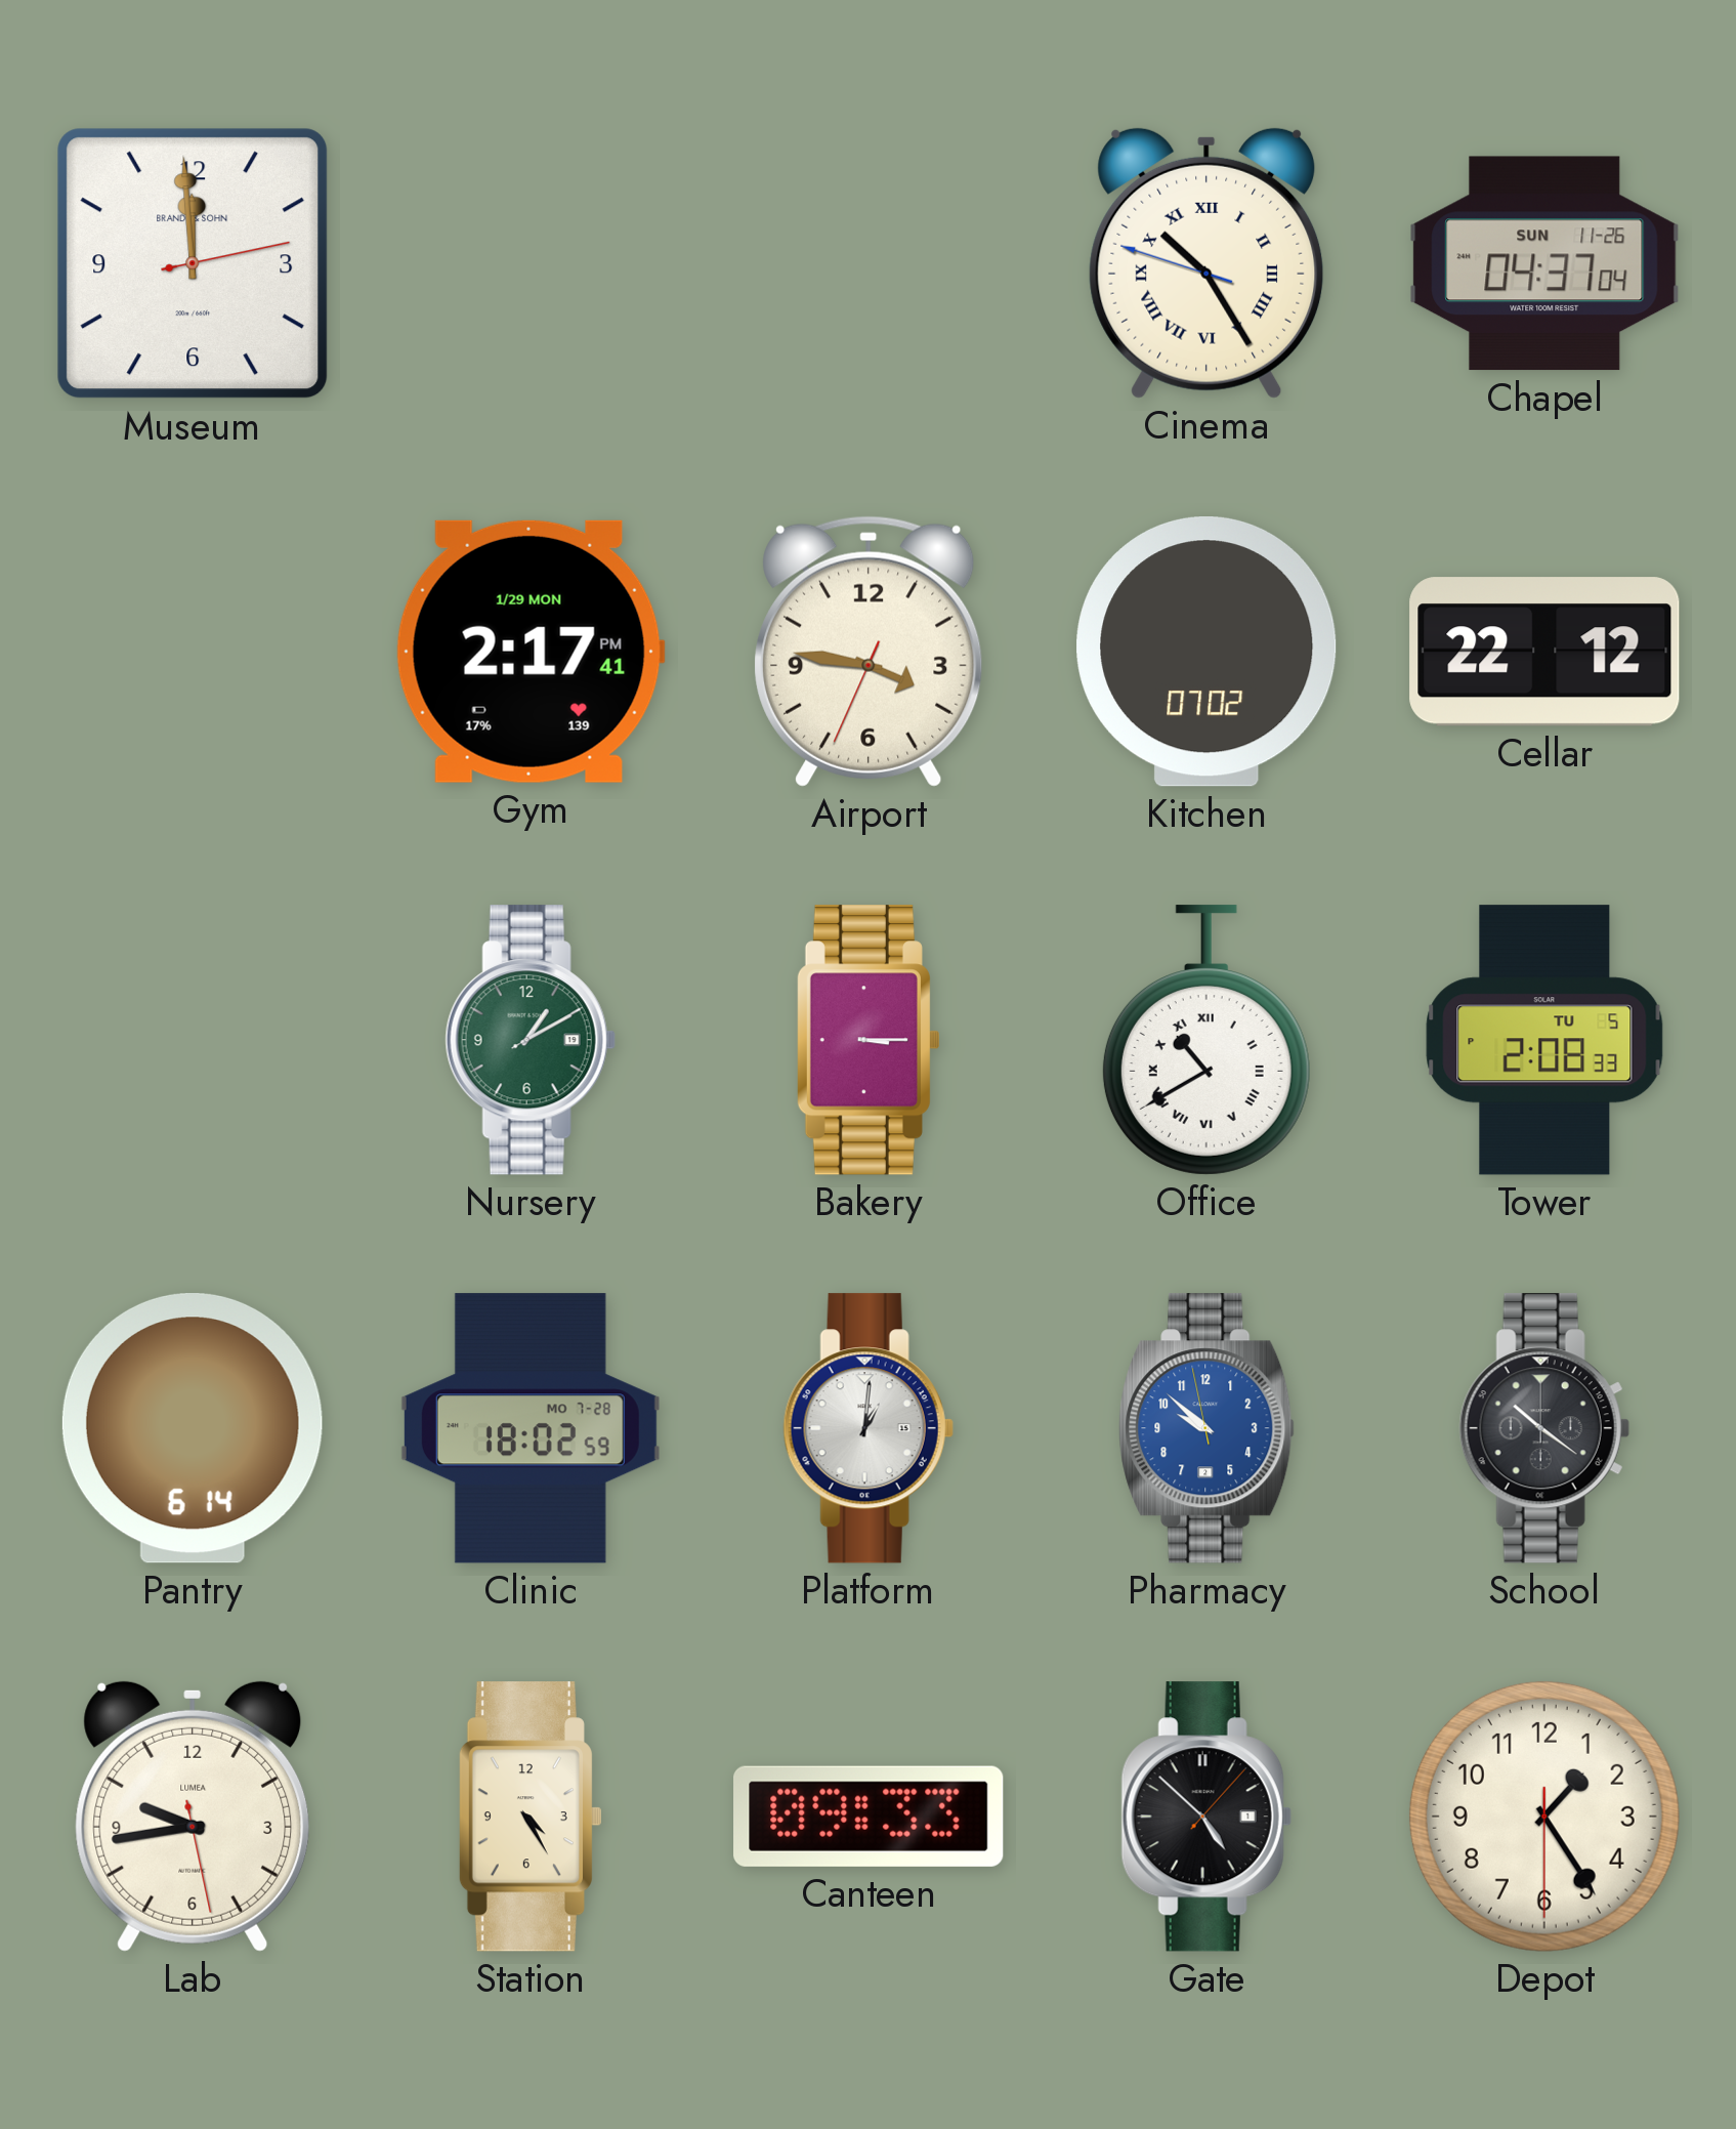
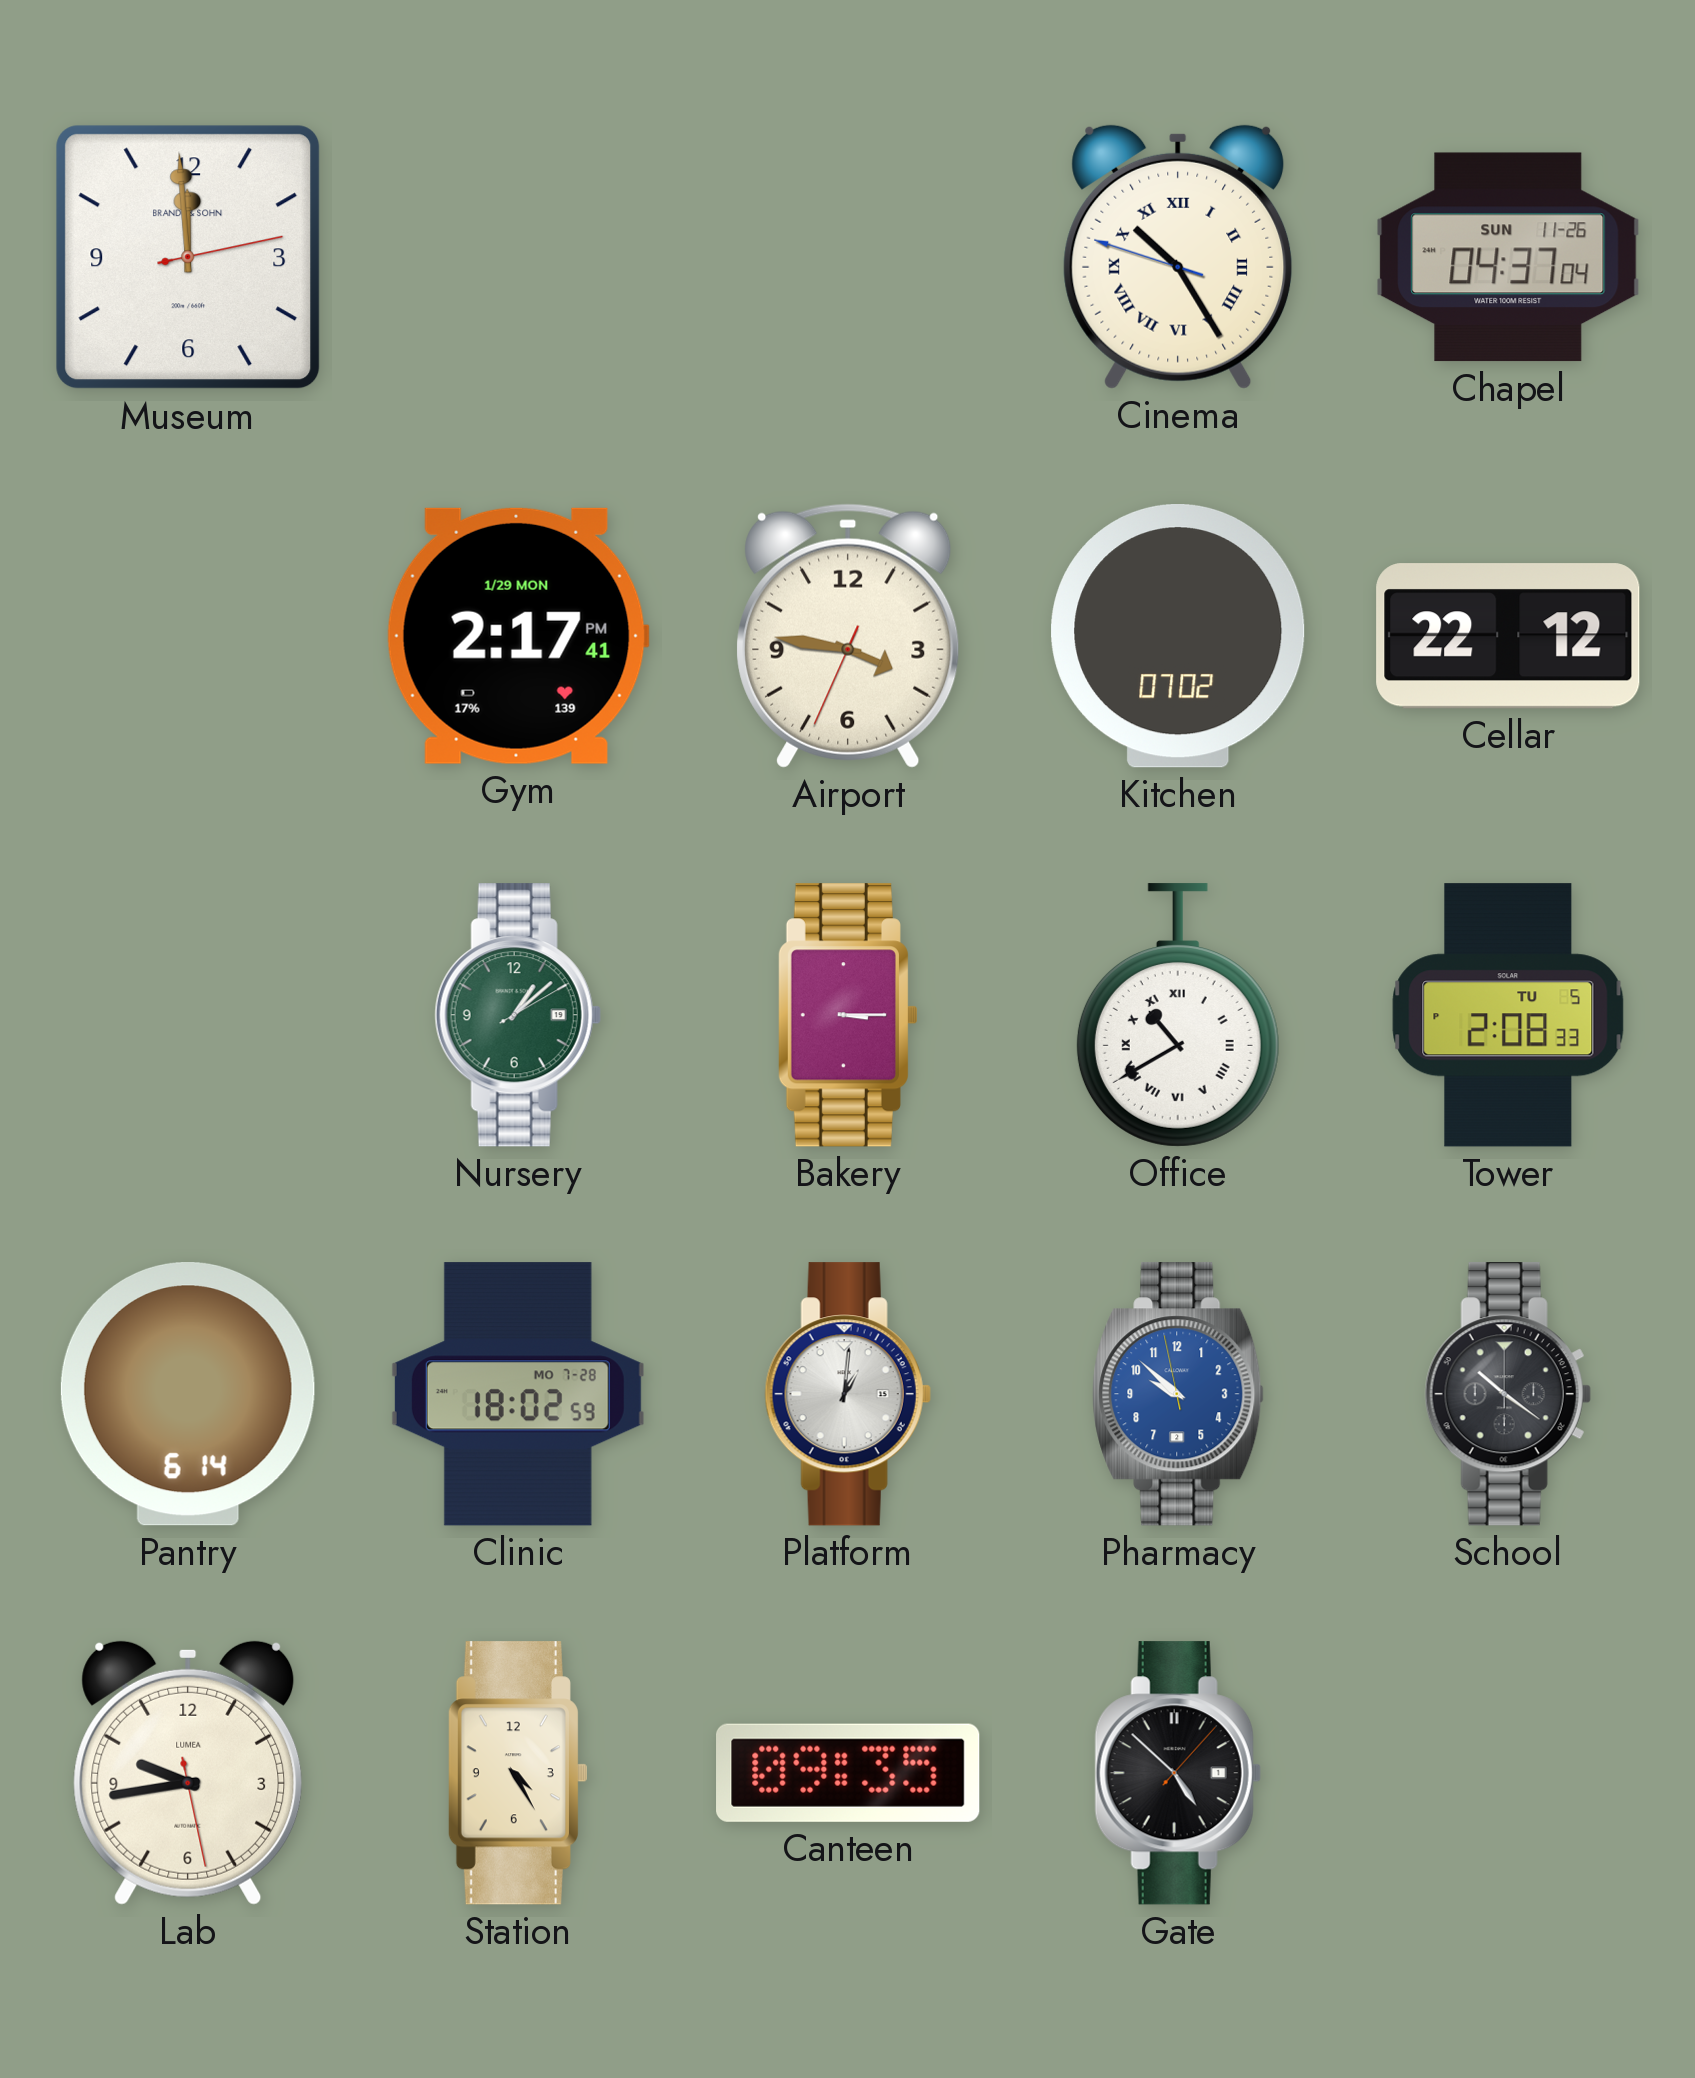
Nursery: 1:10 -> 1:08 (518, 1015)
Canteen: 09:33 -> 09:35 (848, 1773)
Depot: 1:24 -> none (1544, 1817)
